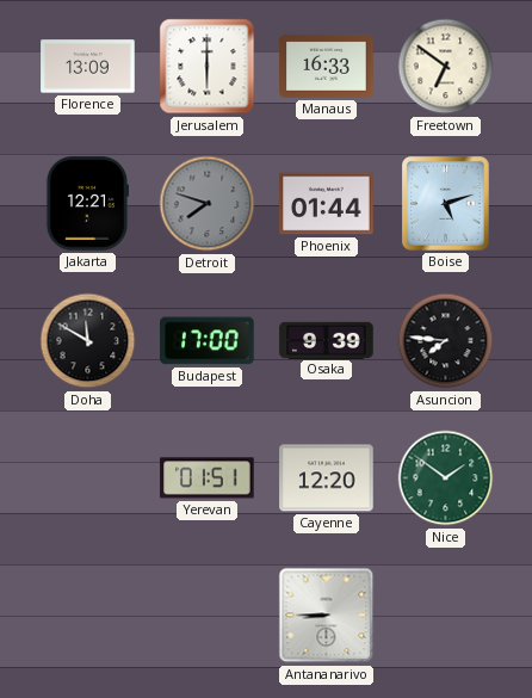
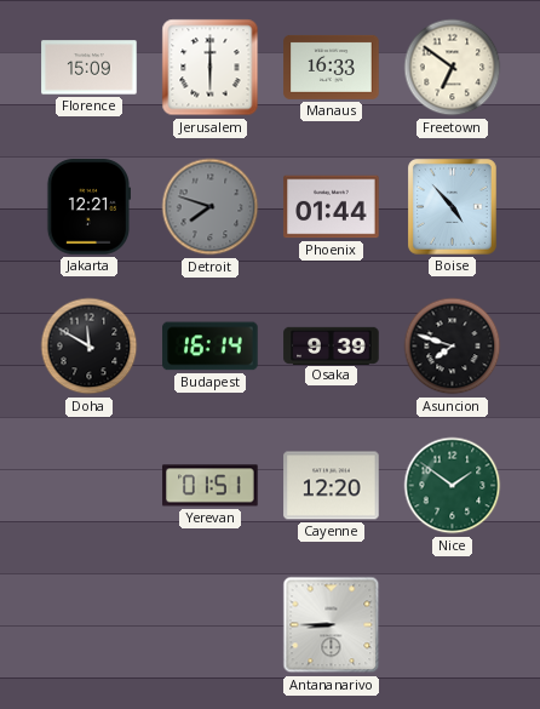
Florence: 13:09 -> 15:09 (90, 68)
Boise: 5:12 -> 4:53 (453, 207)
Budapest: 17:00 -> 16:14 (211, 347)
Asuncion: 7:46 -> 7:48 (453, 347)
